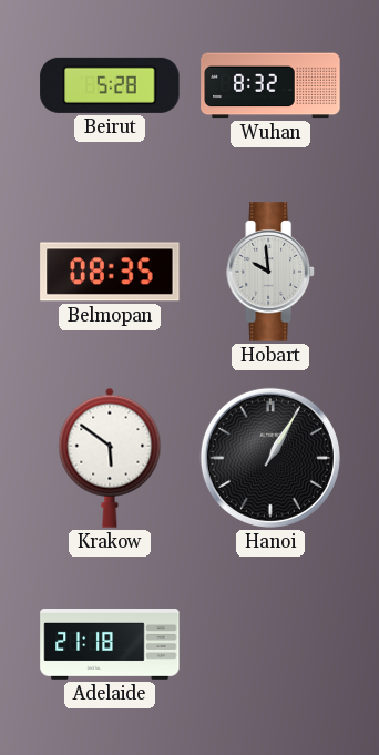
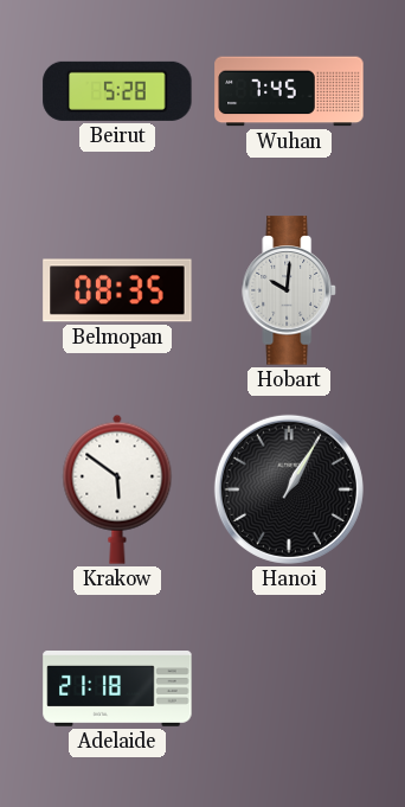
Wuhan: 8:32 -> 7:45 (289, 91)
Hobart: 9:59 -> 10:01 (289, 290)
